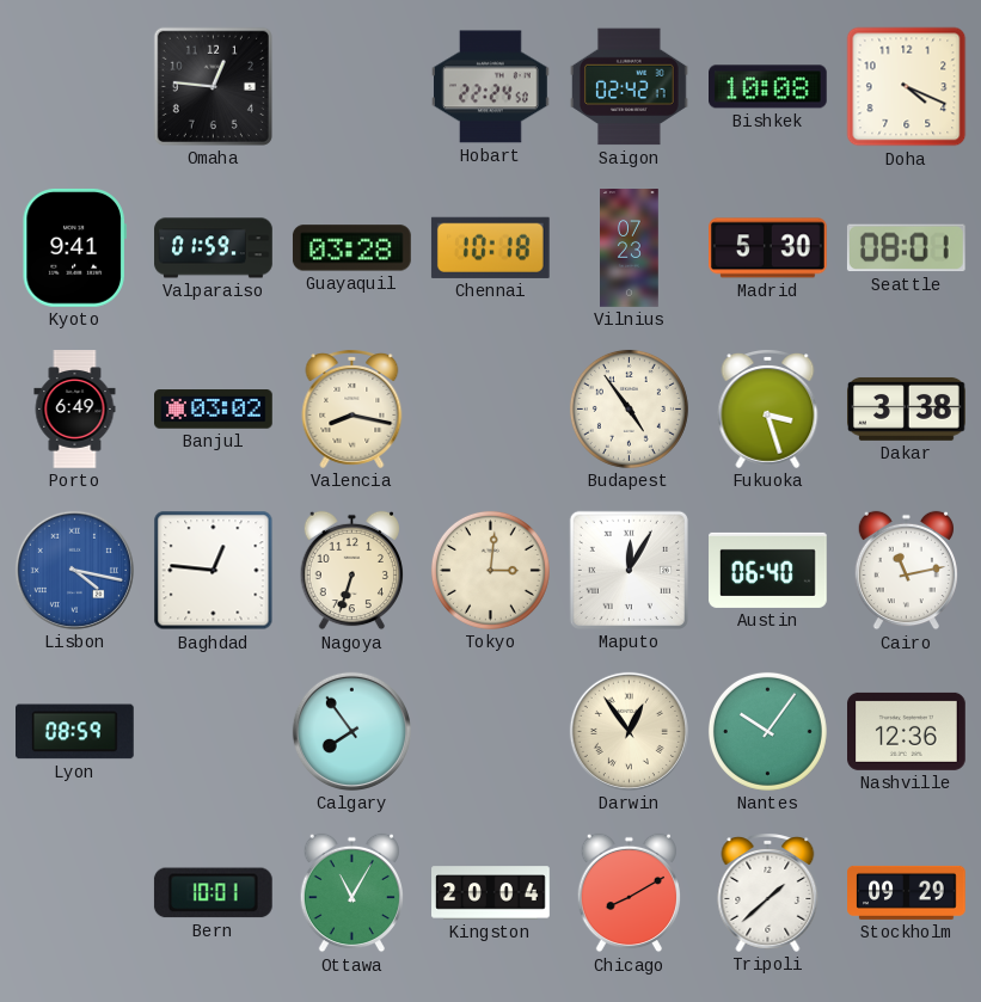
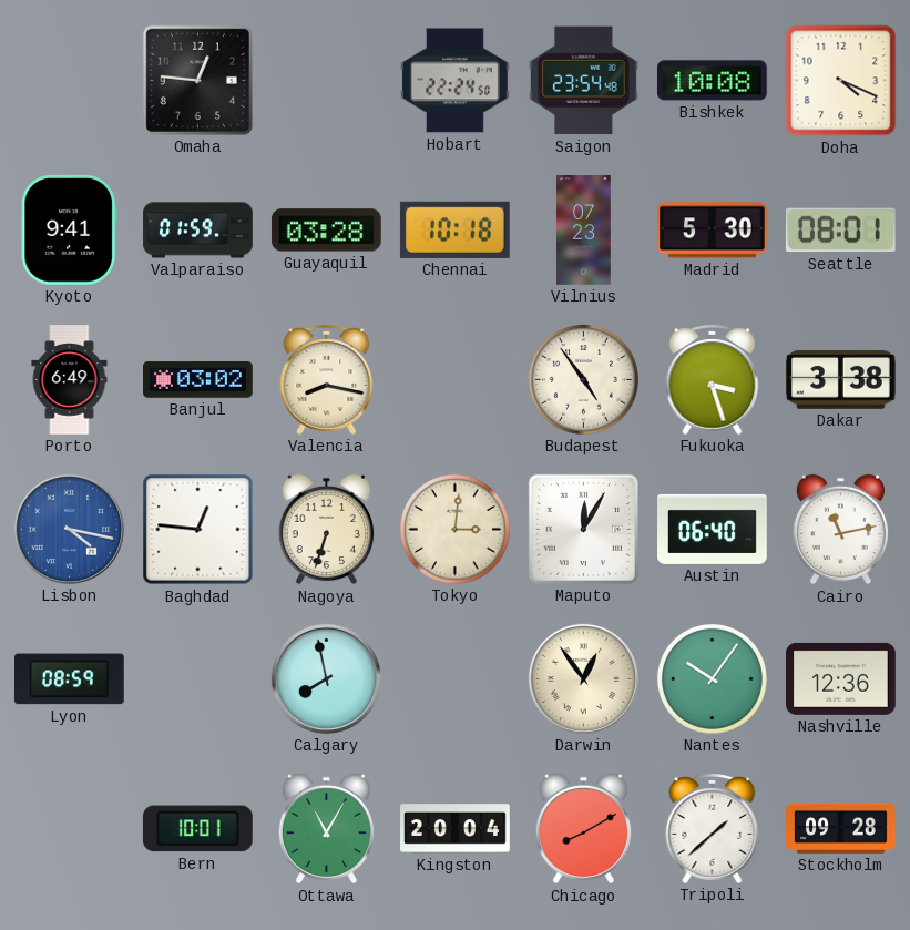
Saigon: 02:42 -> 23:54 (584, 81)
Calgary: 7:54 -> 7:58 (326, 678)
Stockholm: 09:29 -> 09:28 (841, 828)
